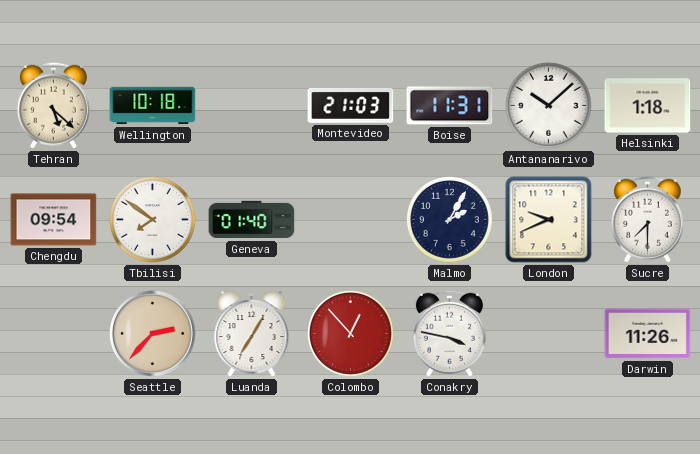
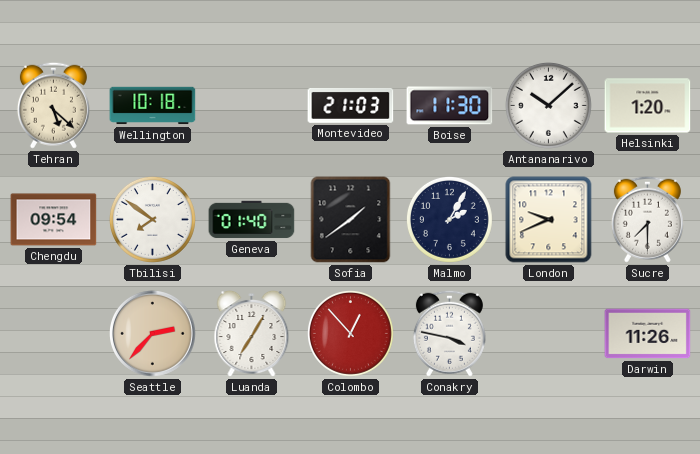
Boise: 11:31 -> 11:30 (450, 106)
Helsinki: 1:18 -> 1:20 (648, 106)
Sofia: none -> 1:39 (351, 220)
